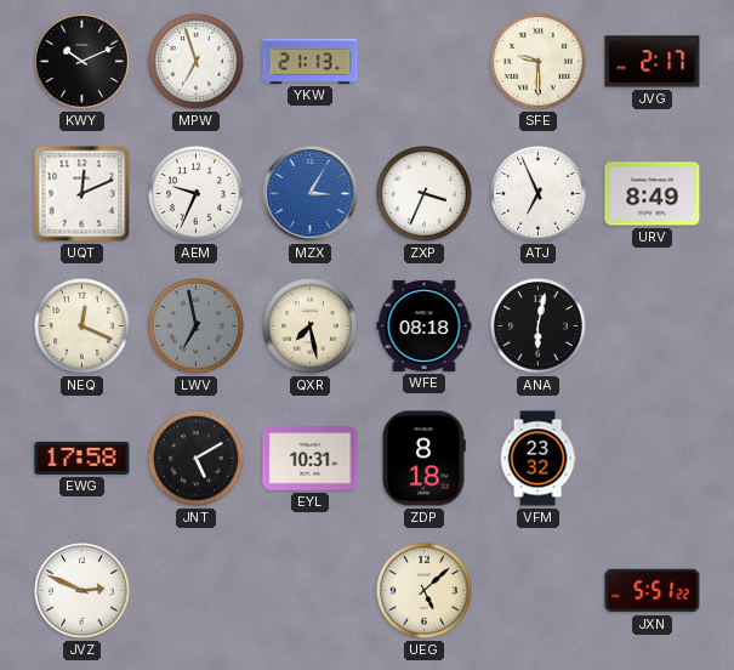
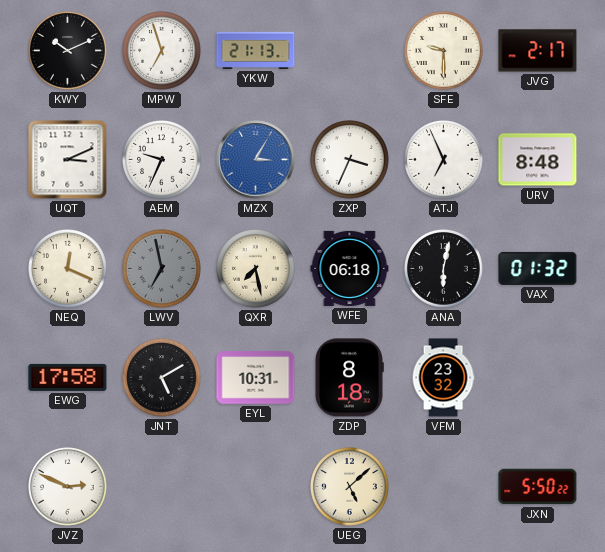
UQT: 12:11 -> 3:11 (68, 160)
URV: 8:49 -> 8:48 (538, 160)
WFE: 08:18 -> 06:18 (350, 268)
VAX: none -> 01:32 (538, 268)
JXN: 5:51 -> 5:50 (538, 487)
